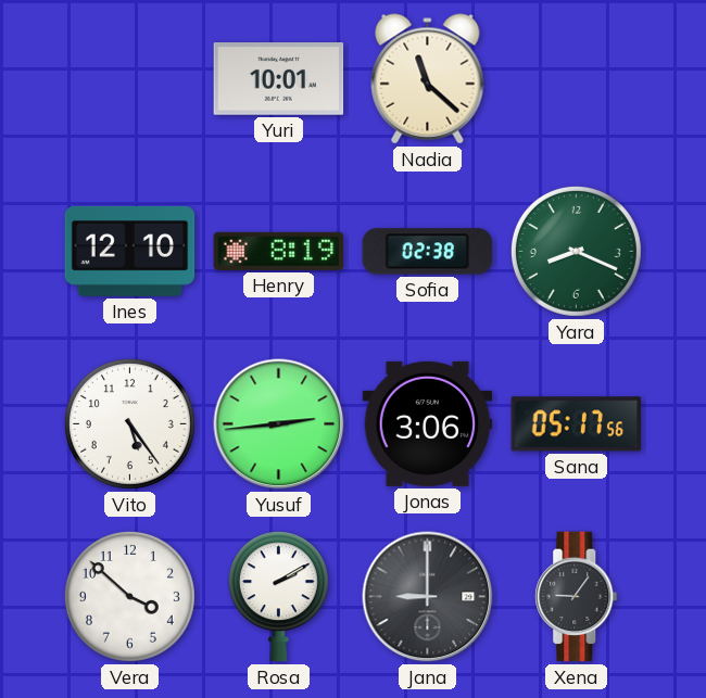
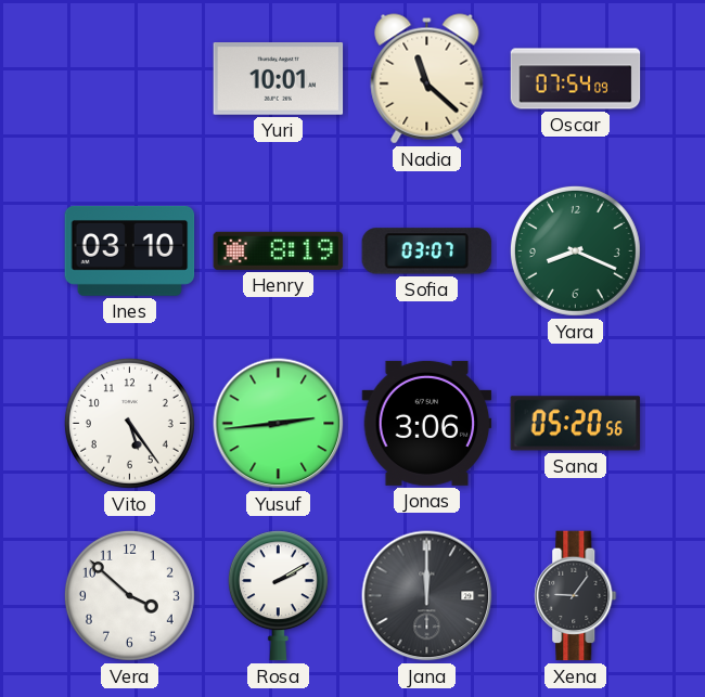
Oscar: none -> 07:54 (576, 79)
Ines: 12:10 -> 03:10 (130, 250)
Sofia: 02:38 -> 03:07 (427, 251)
Sana: 05:17 -> 05:20 (576, 424)
Jana: 9:00 -> 12:00 (427, 596)
